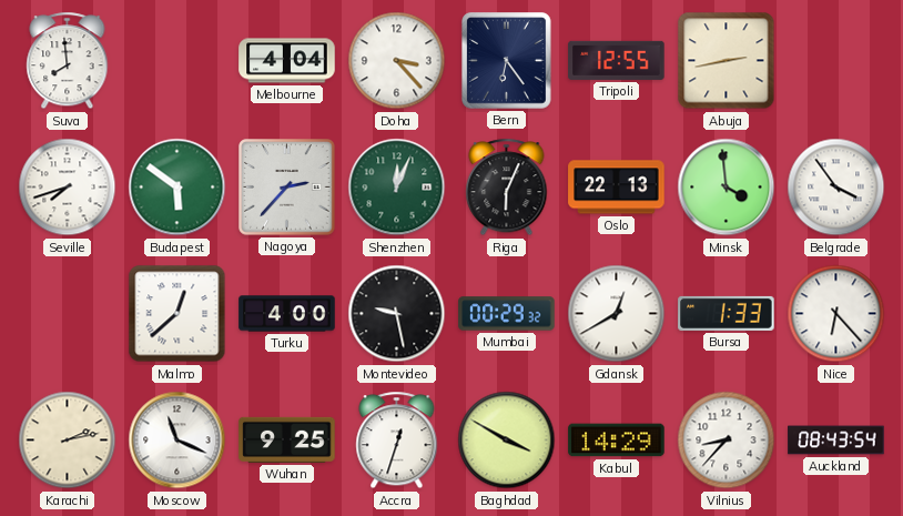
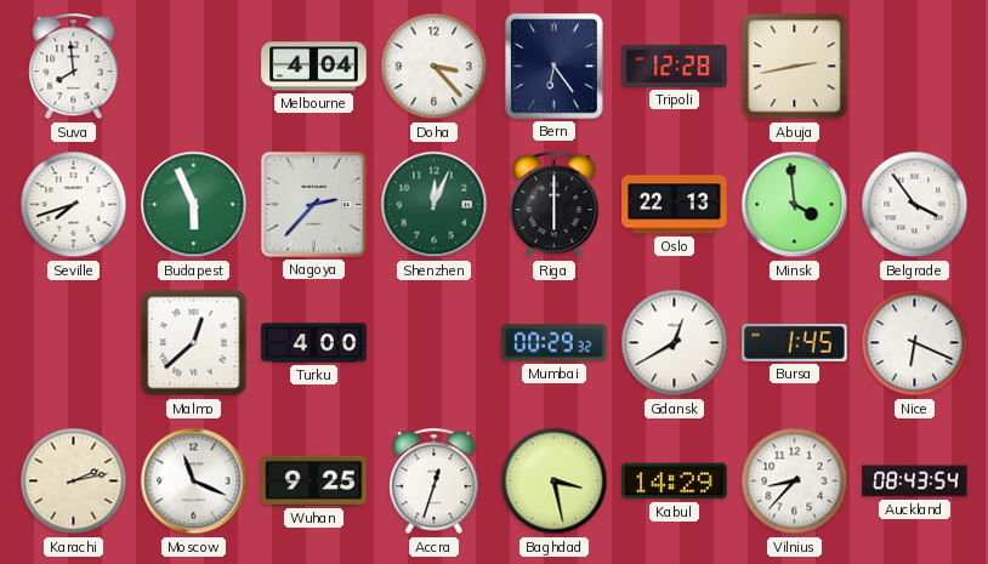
Tripoli: 12:55 -> 12:28 (675, 65)
Budapest: 5:51 -> 5:56 (194, 205)
Riga: 6:04 -> 6:00 (555, 205)
Montevideo: 9:28 -> none (397, 314)
Bursa: 1:33 -> 1:45 (795, 342)
Nice: 6:23 -> 6:19 (915, 343)
Baghdad: 3:50 -> 3:28 (555, 482)
